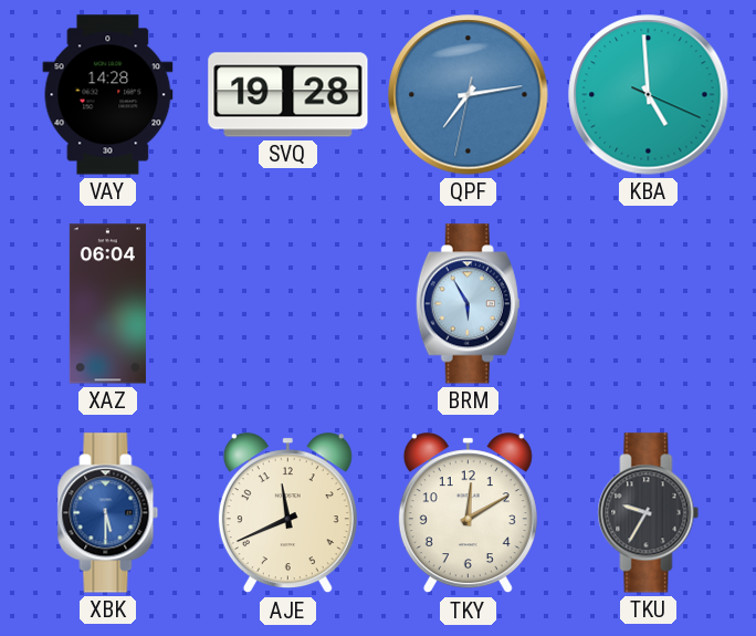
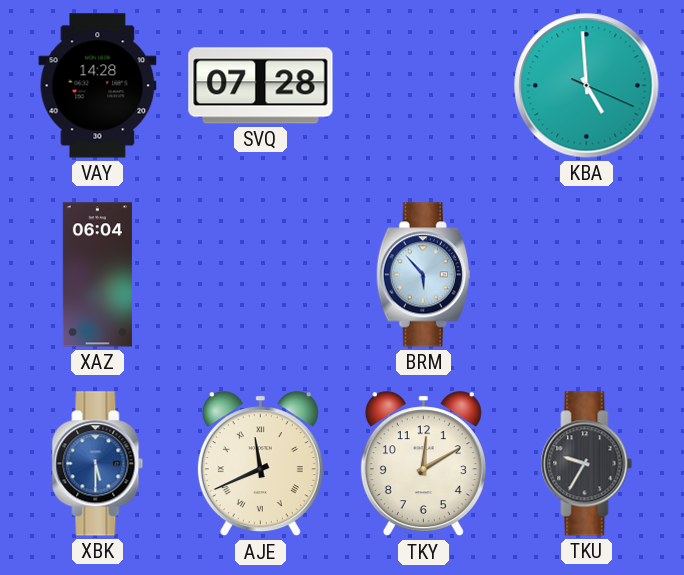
SVQ: 19:28 -> 07:28 (261, 86)
QPF: 7:13 -> none (469, 95)
BRM: 5:55 -> 5:53 (423, 275)
AJE numerals: Arabic -> Roman (260, 464)
